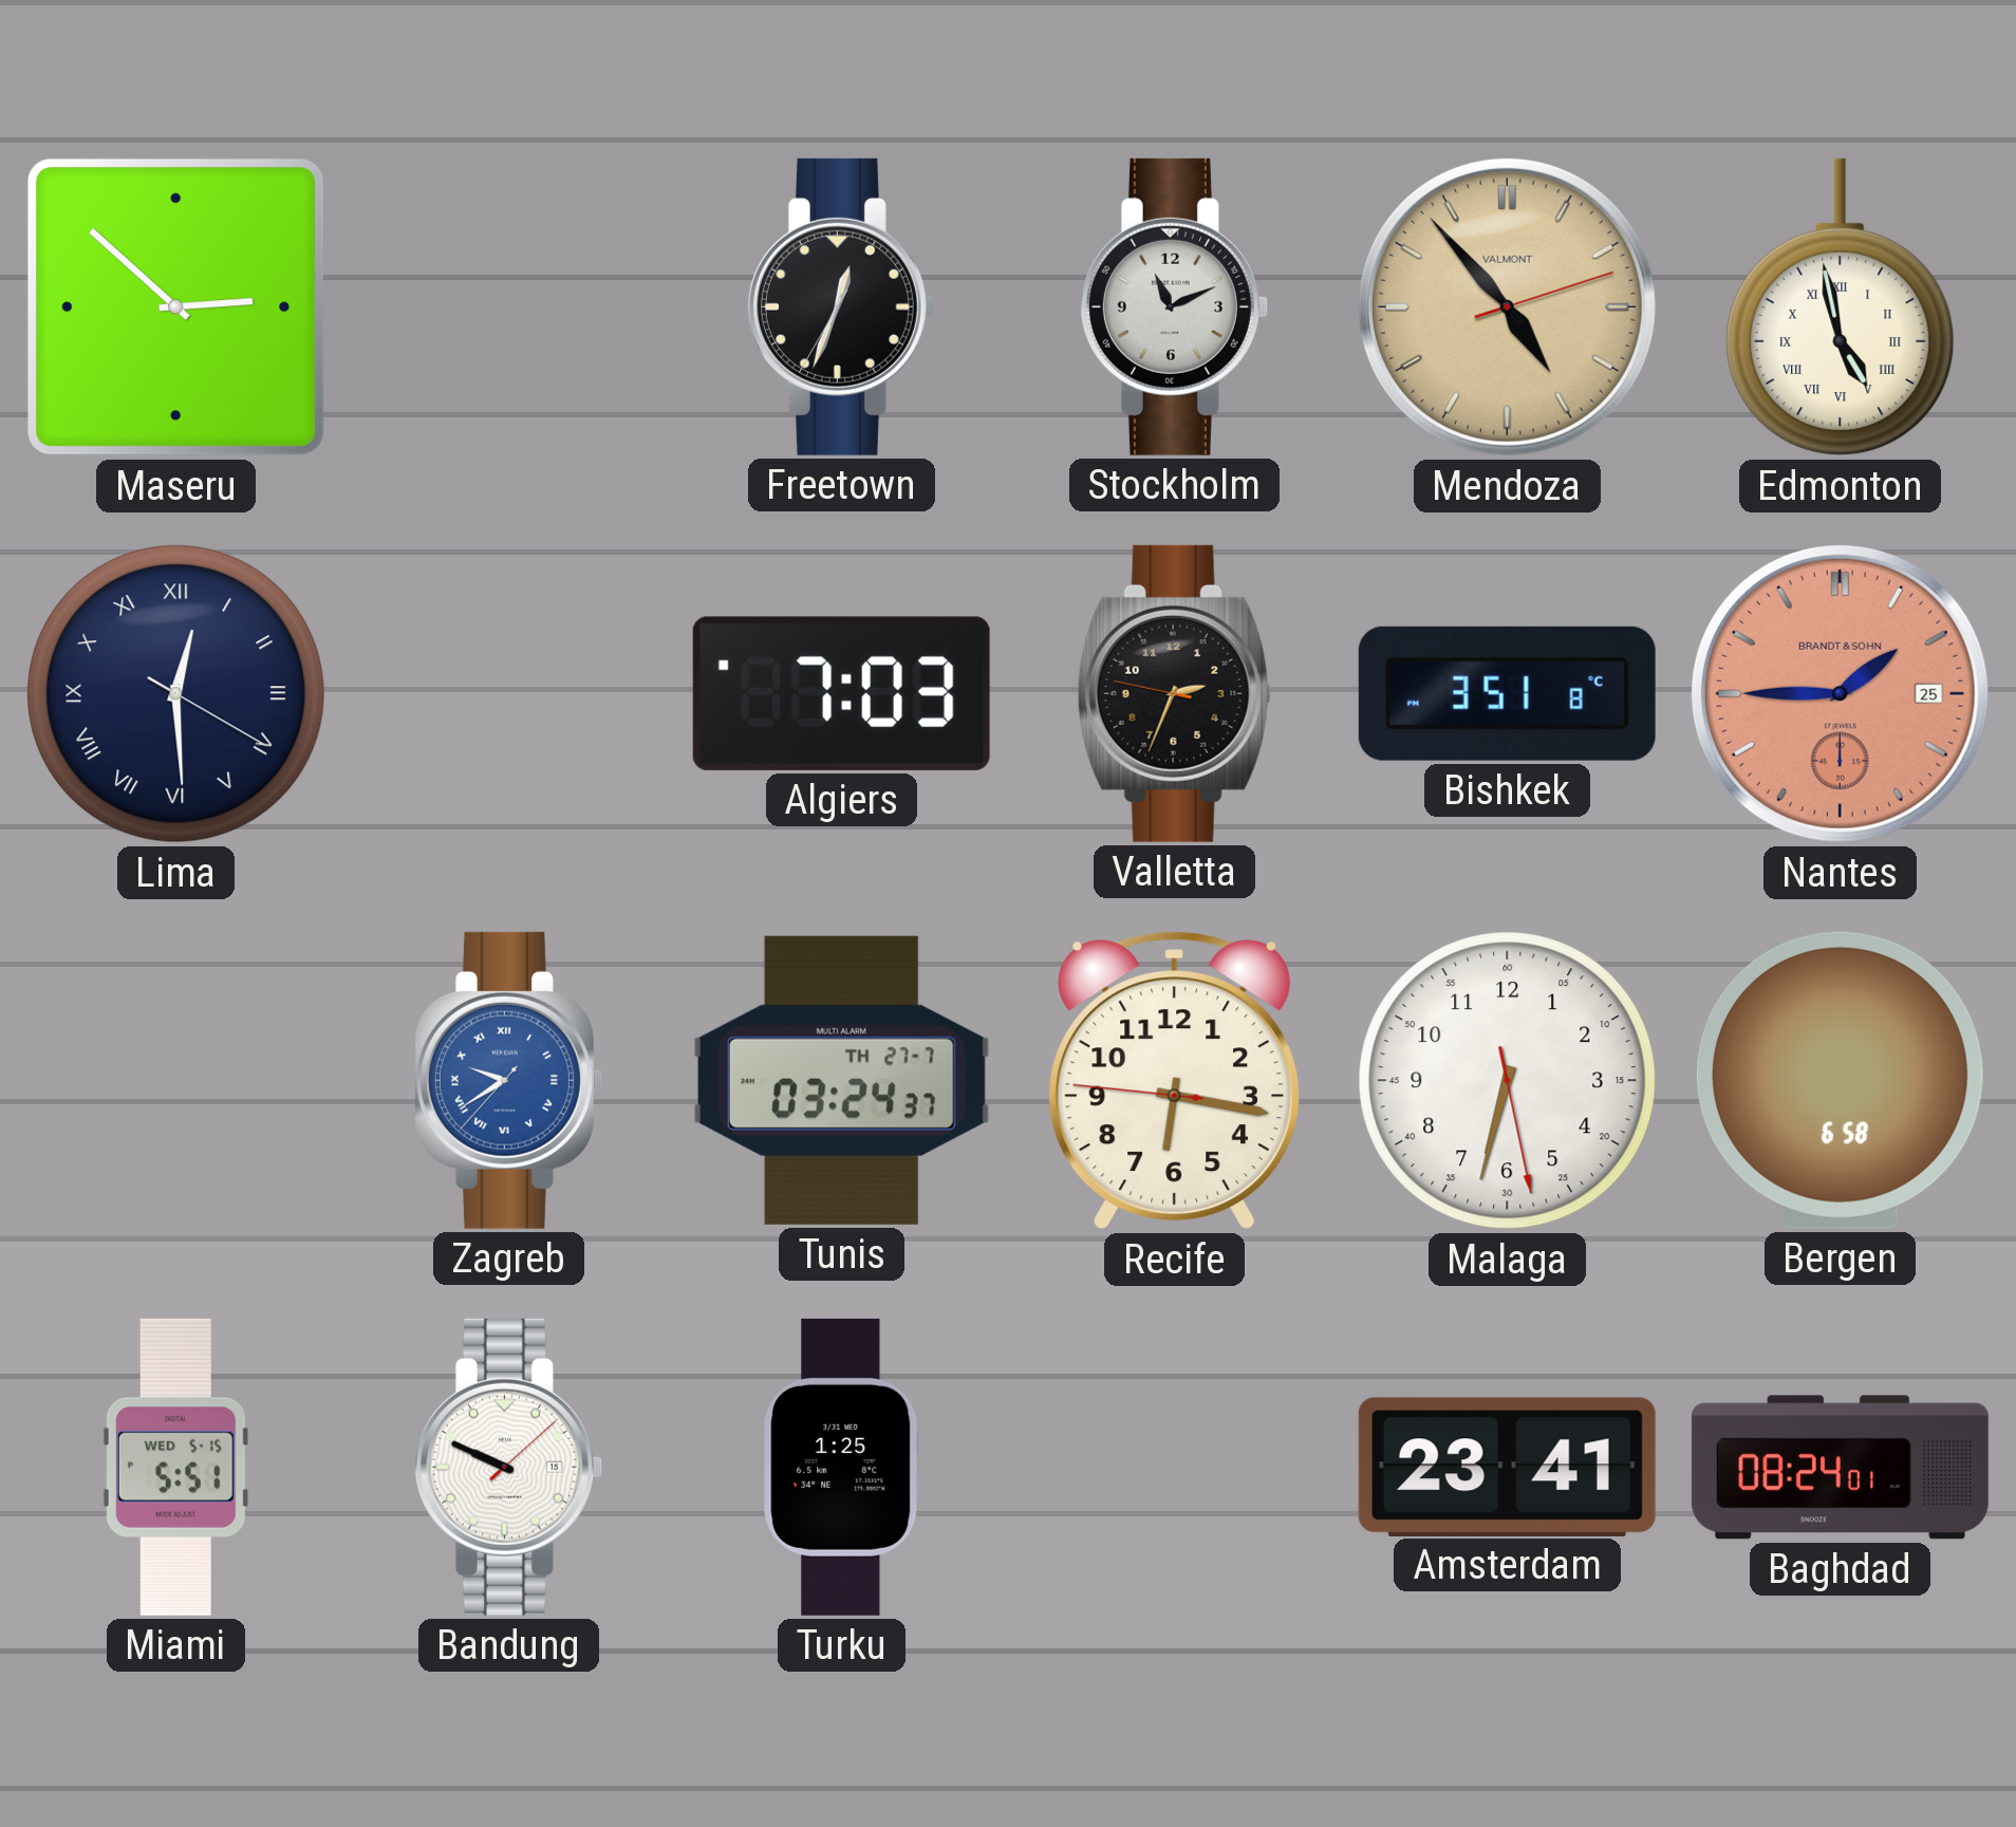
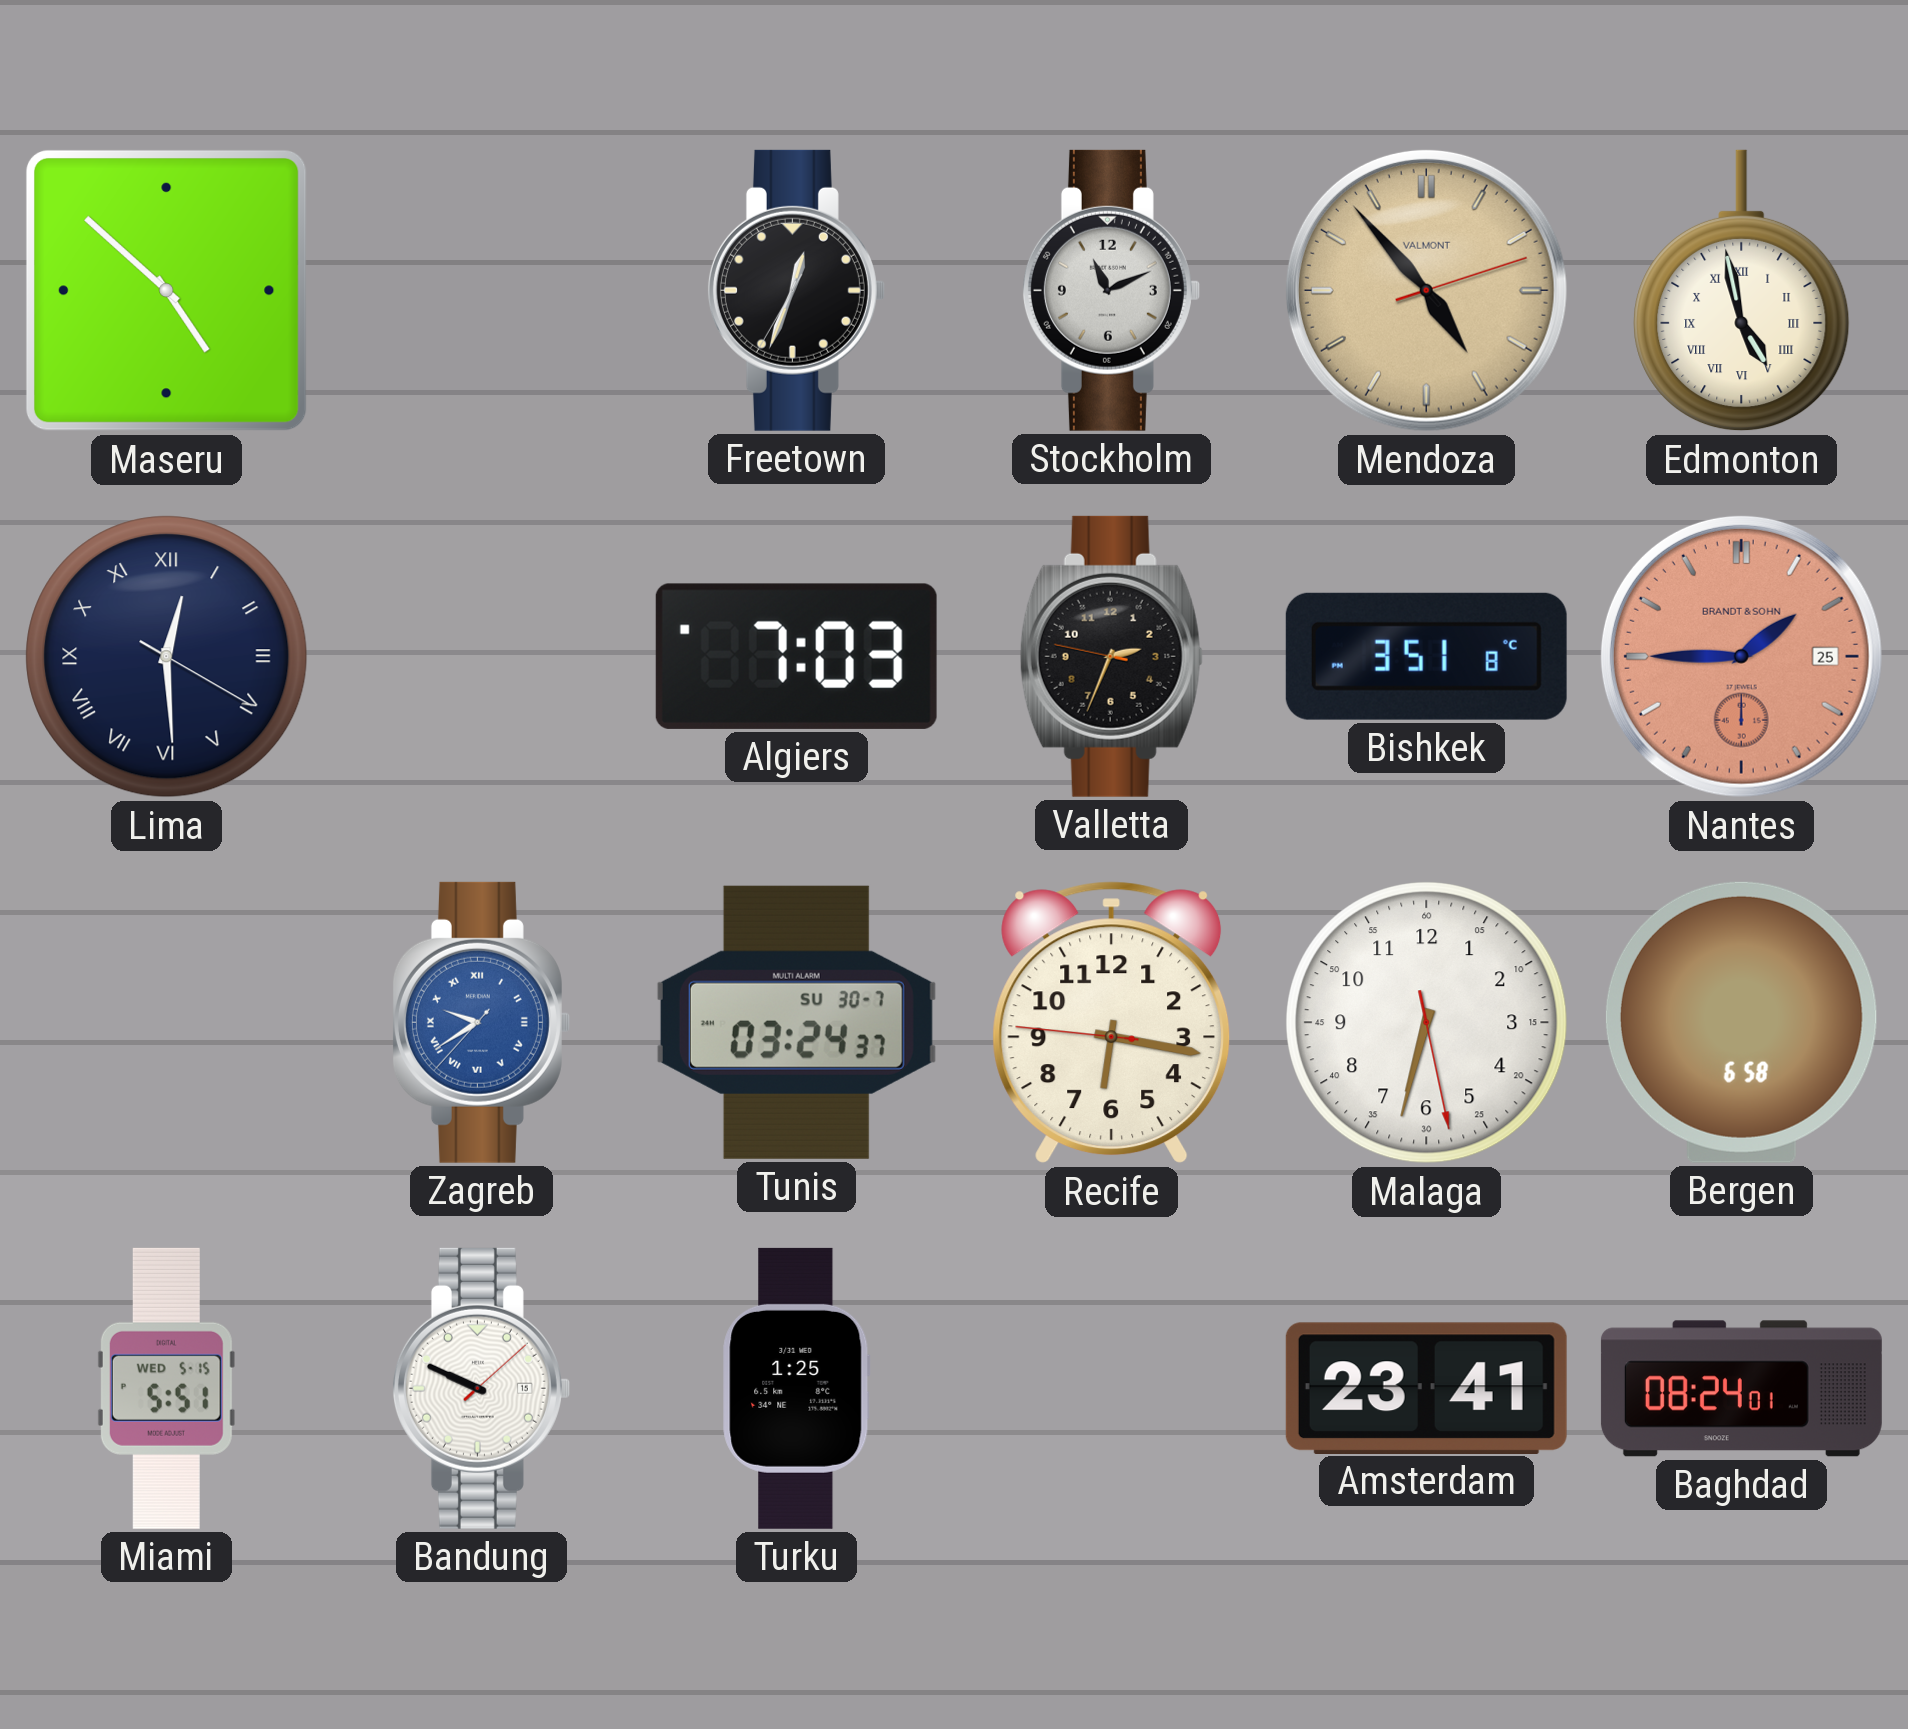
Maseru: 2:52 -> 4:52 (166, 290)
Tunis date: TH 27-7 -> SU 30-7 (796, 1022)
